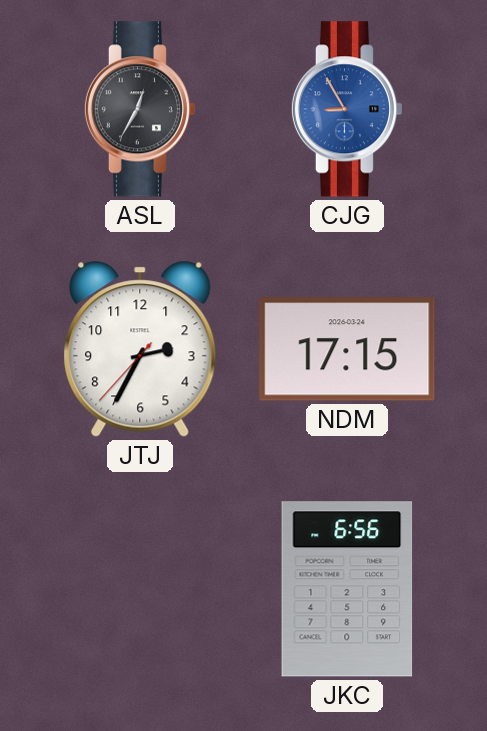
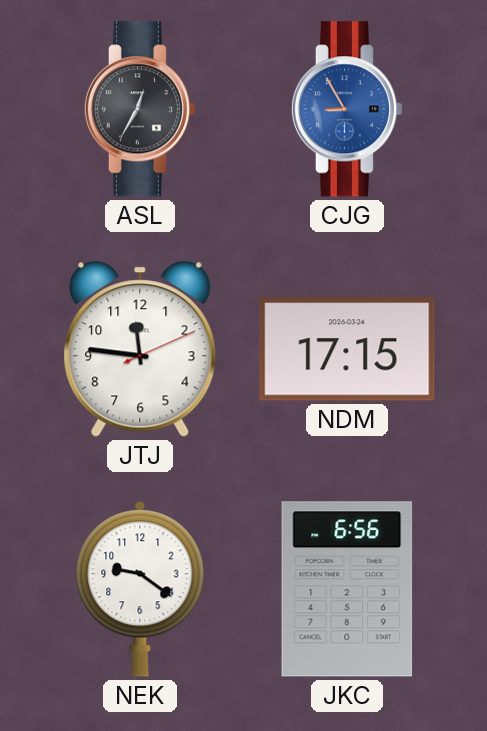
JTJ: 2:34 -> 11:46 (140, 349)
NEK: none -> 9:21 (140, 589)
